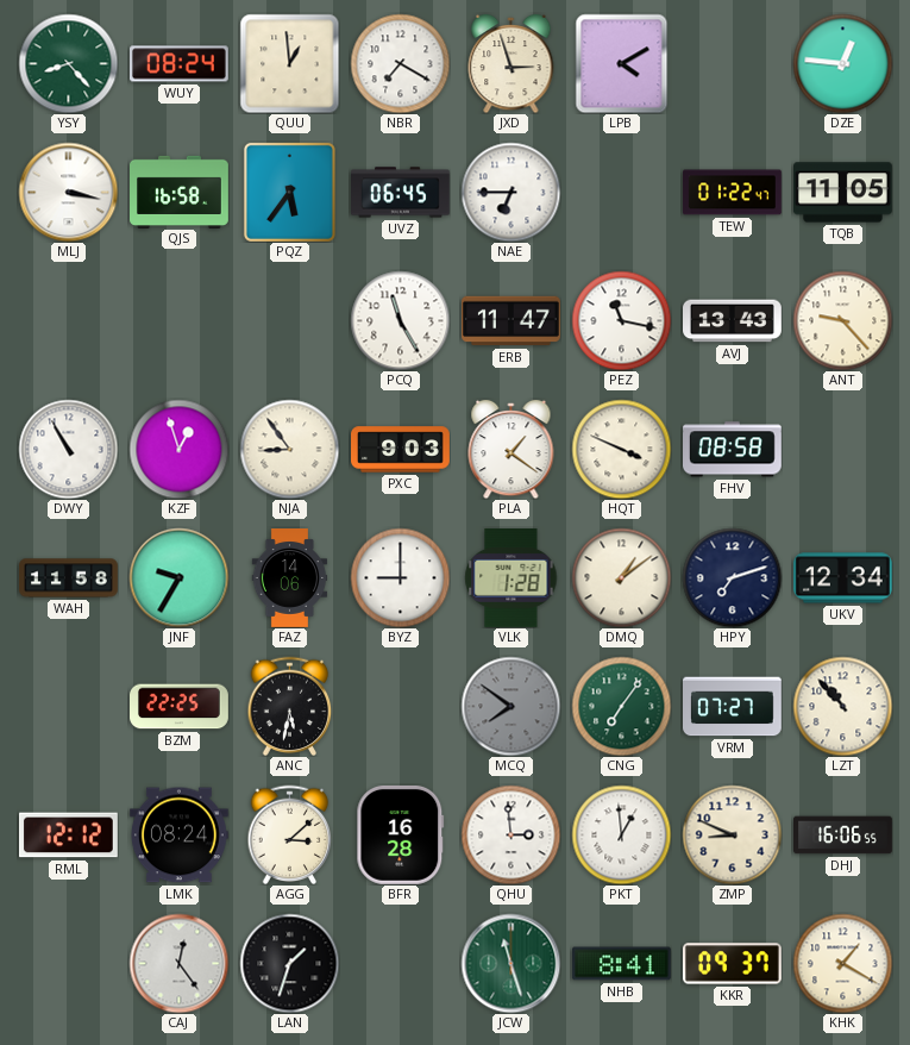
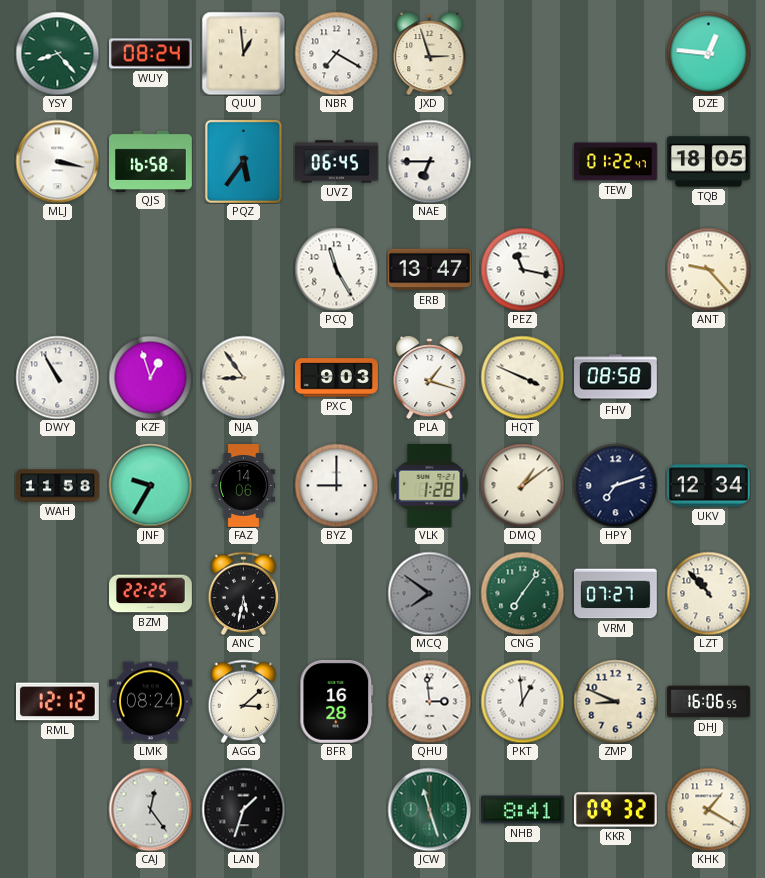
LPB: 4:10 -> none (622, 63)
TQB: 11:05 -> 18:05 (709, 162)
ERB: 11:47 -> 13:47 (430, 270)
AVJ: 13:43 -> none (733, 321)
PLA: 1:21 -> 1:18 (430, 377)
KKR: 09:37 -> 09:32 (615, 810)
